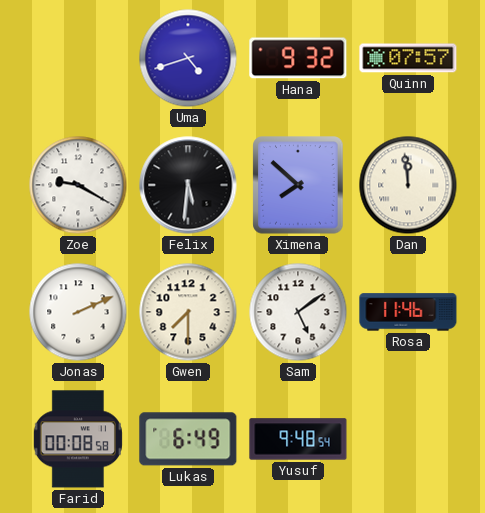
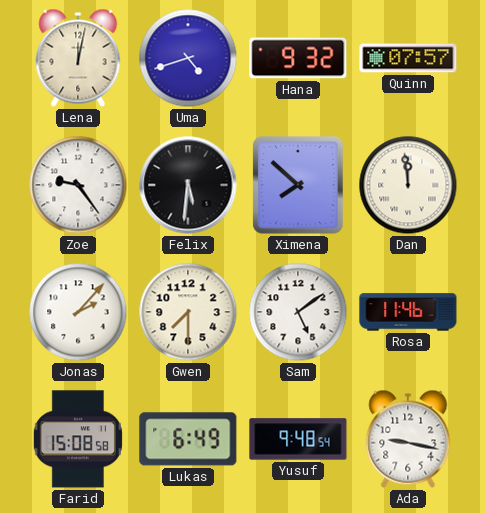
Lena: none -> 12:02 (78, 58)
Zoe: 9:20 -> 9:24 (78, 185)
Jonas: 2:11 -> 2:07 (78, 312)
Farid: 00:08 -> 15:08 (78, 439)
Ada: none -> 9:17 (408, 439)
